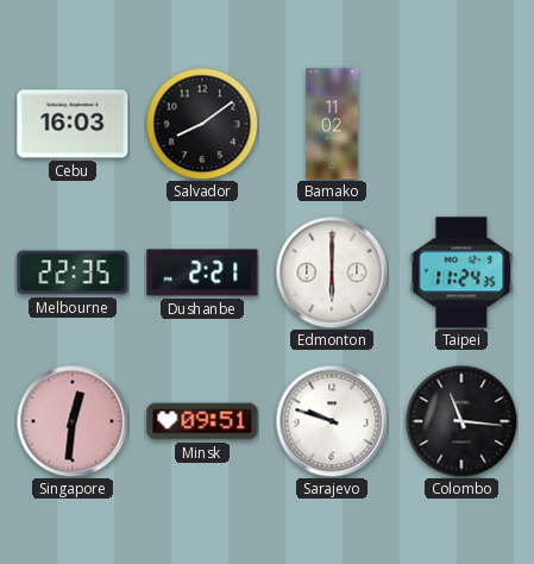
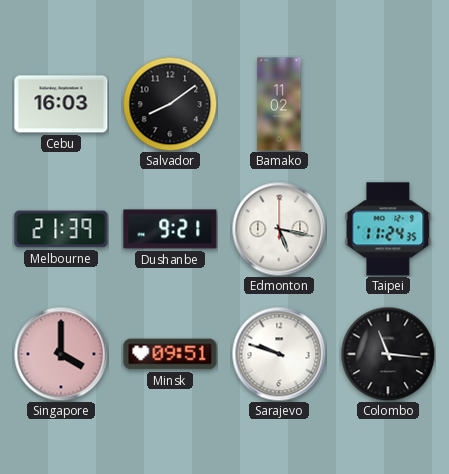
Melbourne: 22:35 -> 21:39 (61, 229)
Dushanbe: 2:21 -> 9:21 (170, 229)
Edmonton: 6:00 -> 5:17 (279, 229)
Singapore: 12:31 -> 4:00 (61, 354)
